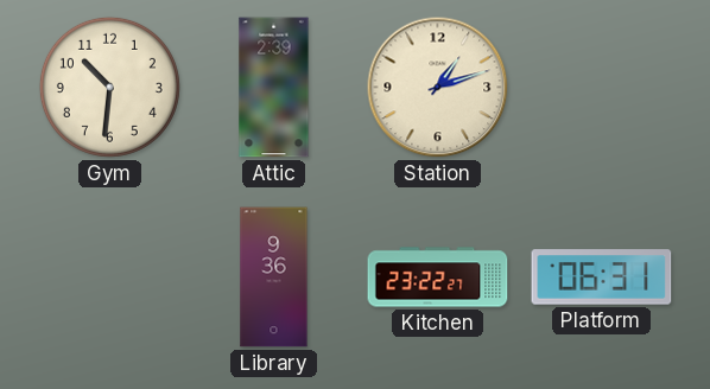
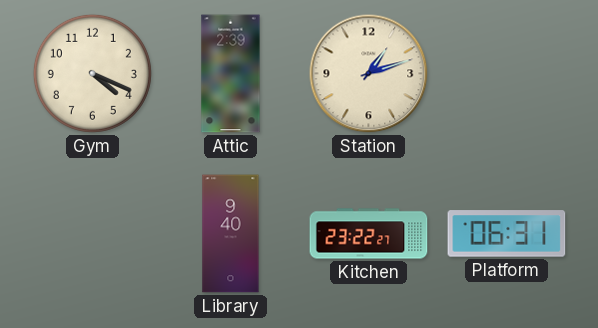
Gym: 10:31 -> 4:19 (92, 73)
Library: 9:36 -> 9:40 (231, 234)
